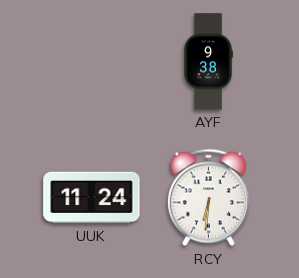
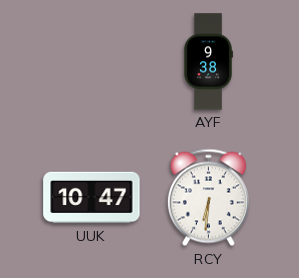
UUK: 11:24 -> 10:47 (92, 198)
